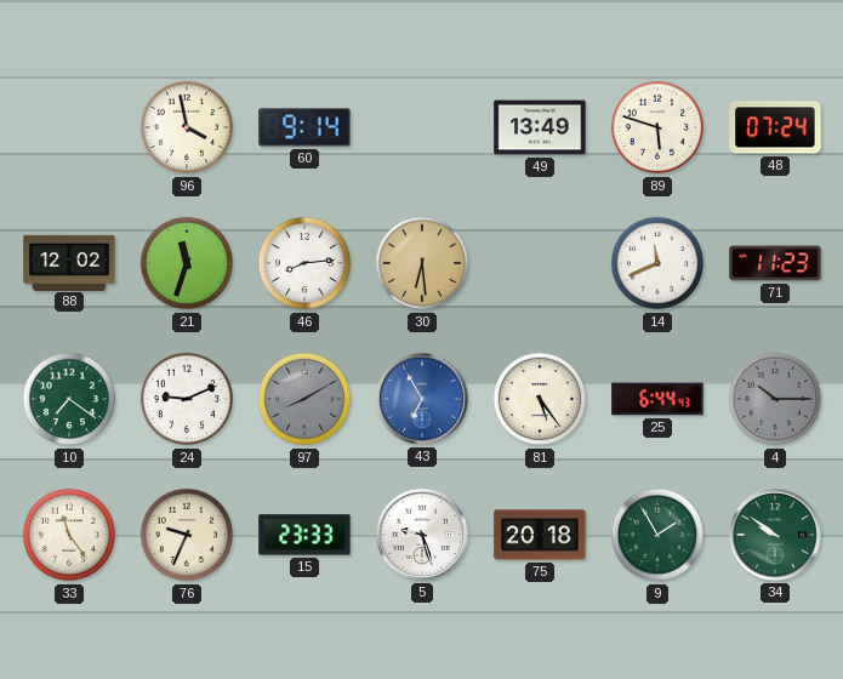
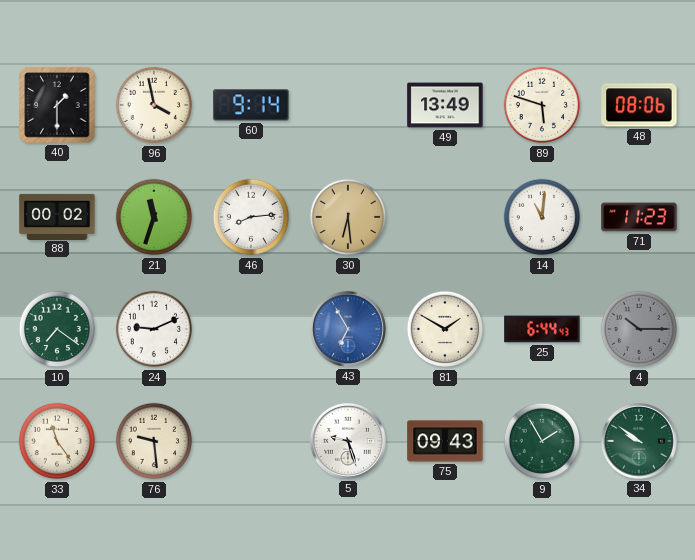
40: none -> 1:30 (57, 105)
48: 07:24 -> 08:06 (639, 105)
88: 12:02 -> 00:02 (57, 216)
14: 11:41 -> 11:01 (542, 217)
97: 8:10 -> none (304, 399)
81: 5:24 -> 1:50 (445, 329)
76: 9:34 -> 9:29 (154, 441)
15: 23:33 -> none (304, 535)
75: 20:18 -> 09:43 (445, 441)
